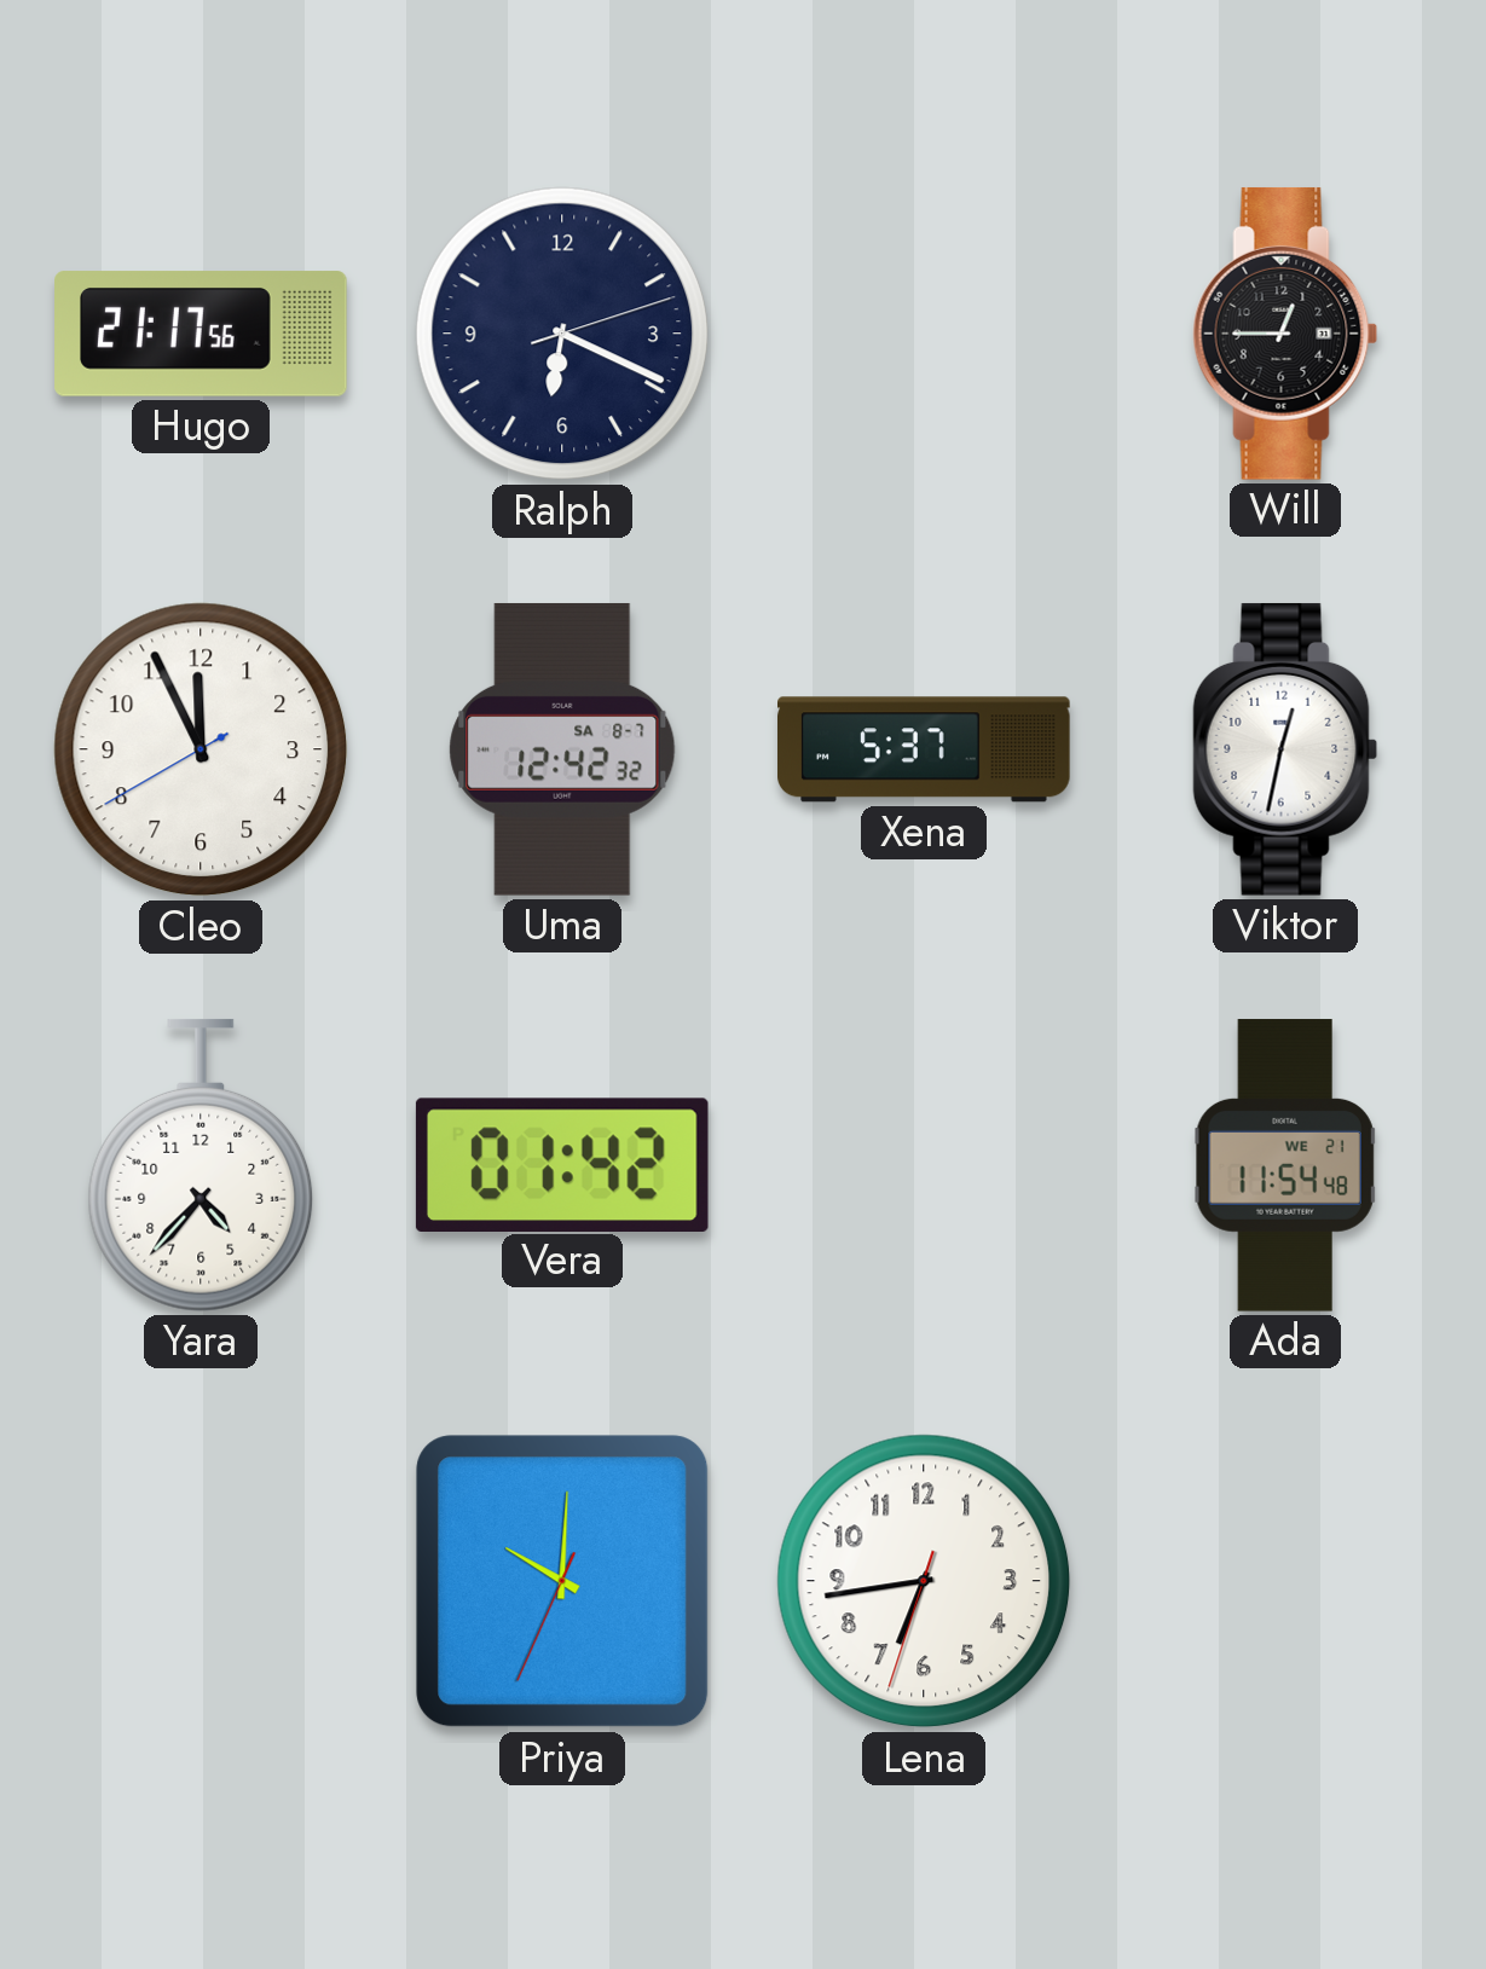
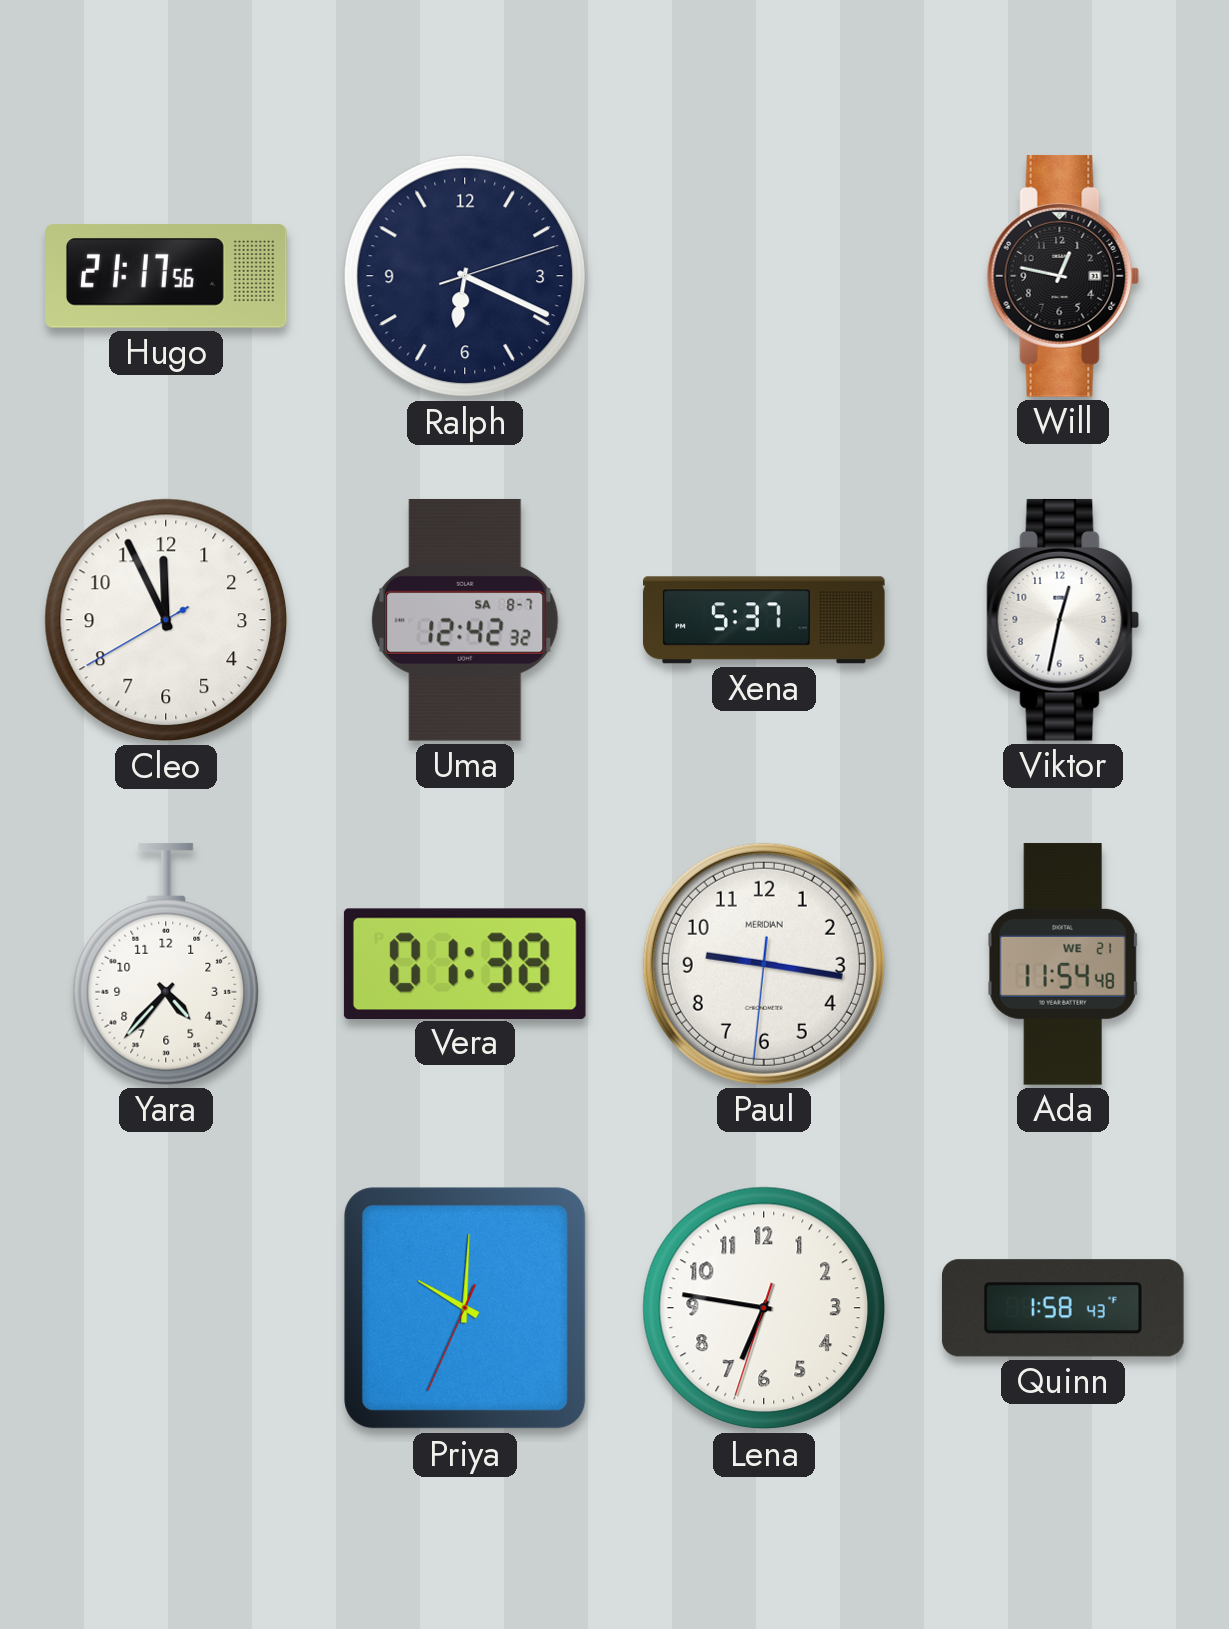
Will: 12:45 -> 12:47 (1063, 276)
Vera: 01:42 -> 01:38 (465, 963)
Paul: none -> 9:16 (764, 964)
Lena: 6:43 -> 6:46 (764, 1308)
Quinn: none -> 1:58 (1063, 1308)
